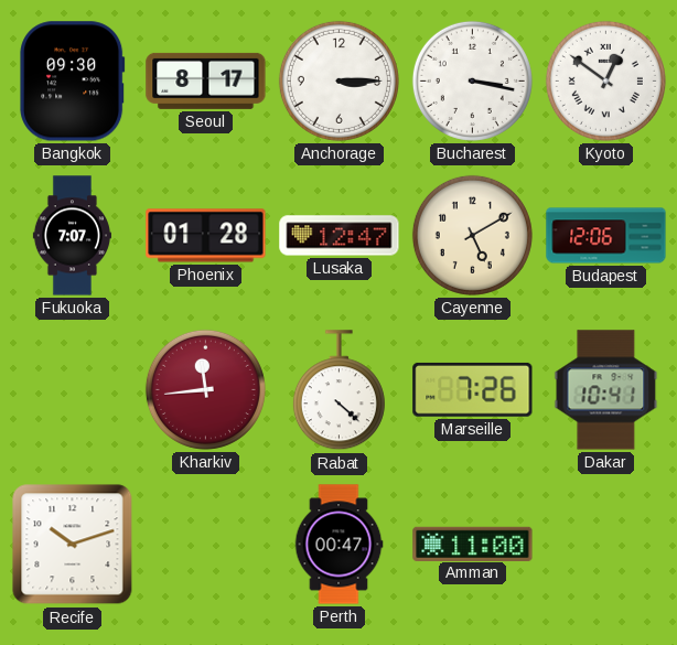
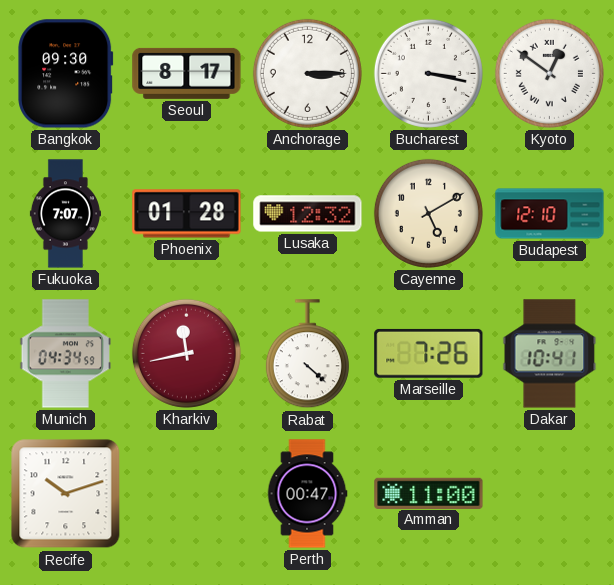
Lusaka: 12:47 -> 12:32 (308, 214)
Budapest: 12:06 -> 12:10 (550, 214)
Munich: none -> 04:34 (65, 354)
Kharkiv: 11:44 -> 11:43 (186, 353)
